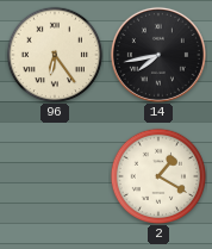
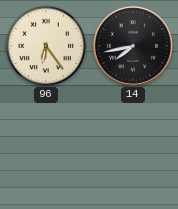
2: 1:20 -> none (158, 176)
